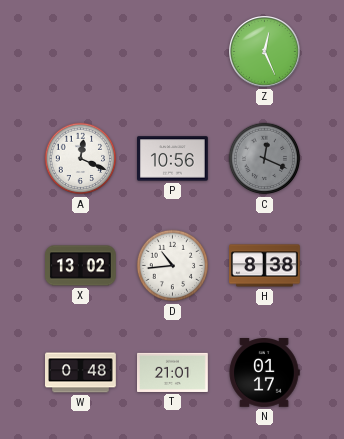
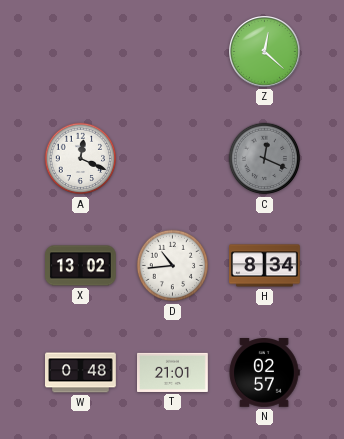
Z: 12:26 -> 12:22 (265, 52)
P: 10:56 -> none (173, 159)
H: 8:38 -> 8:34 (265, 266)
N: 01:17 -> 02:57 (264, 373)
